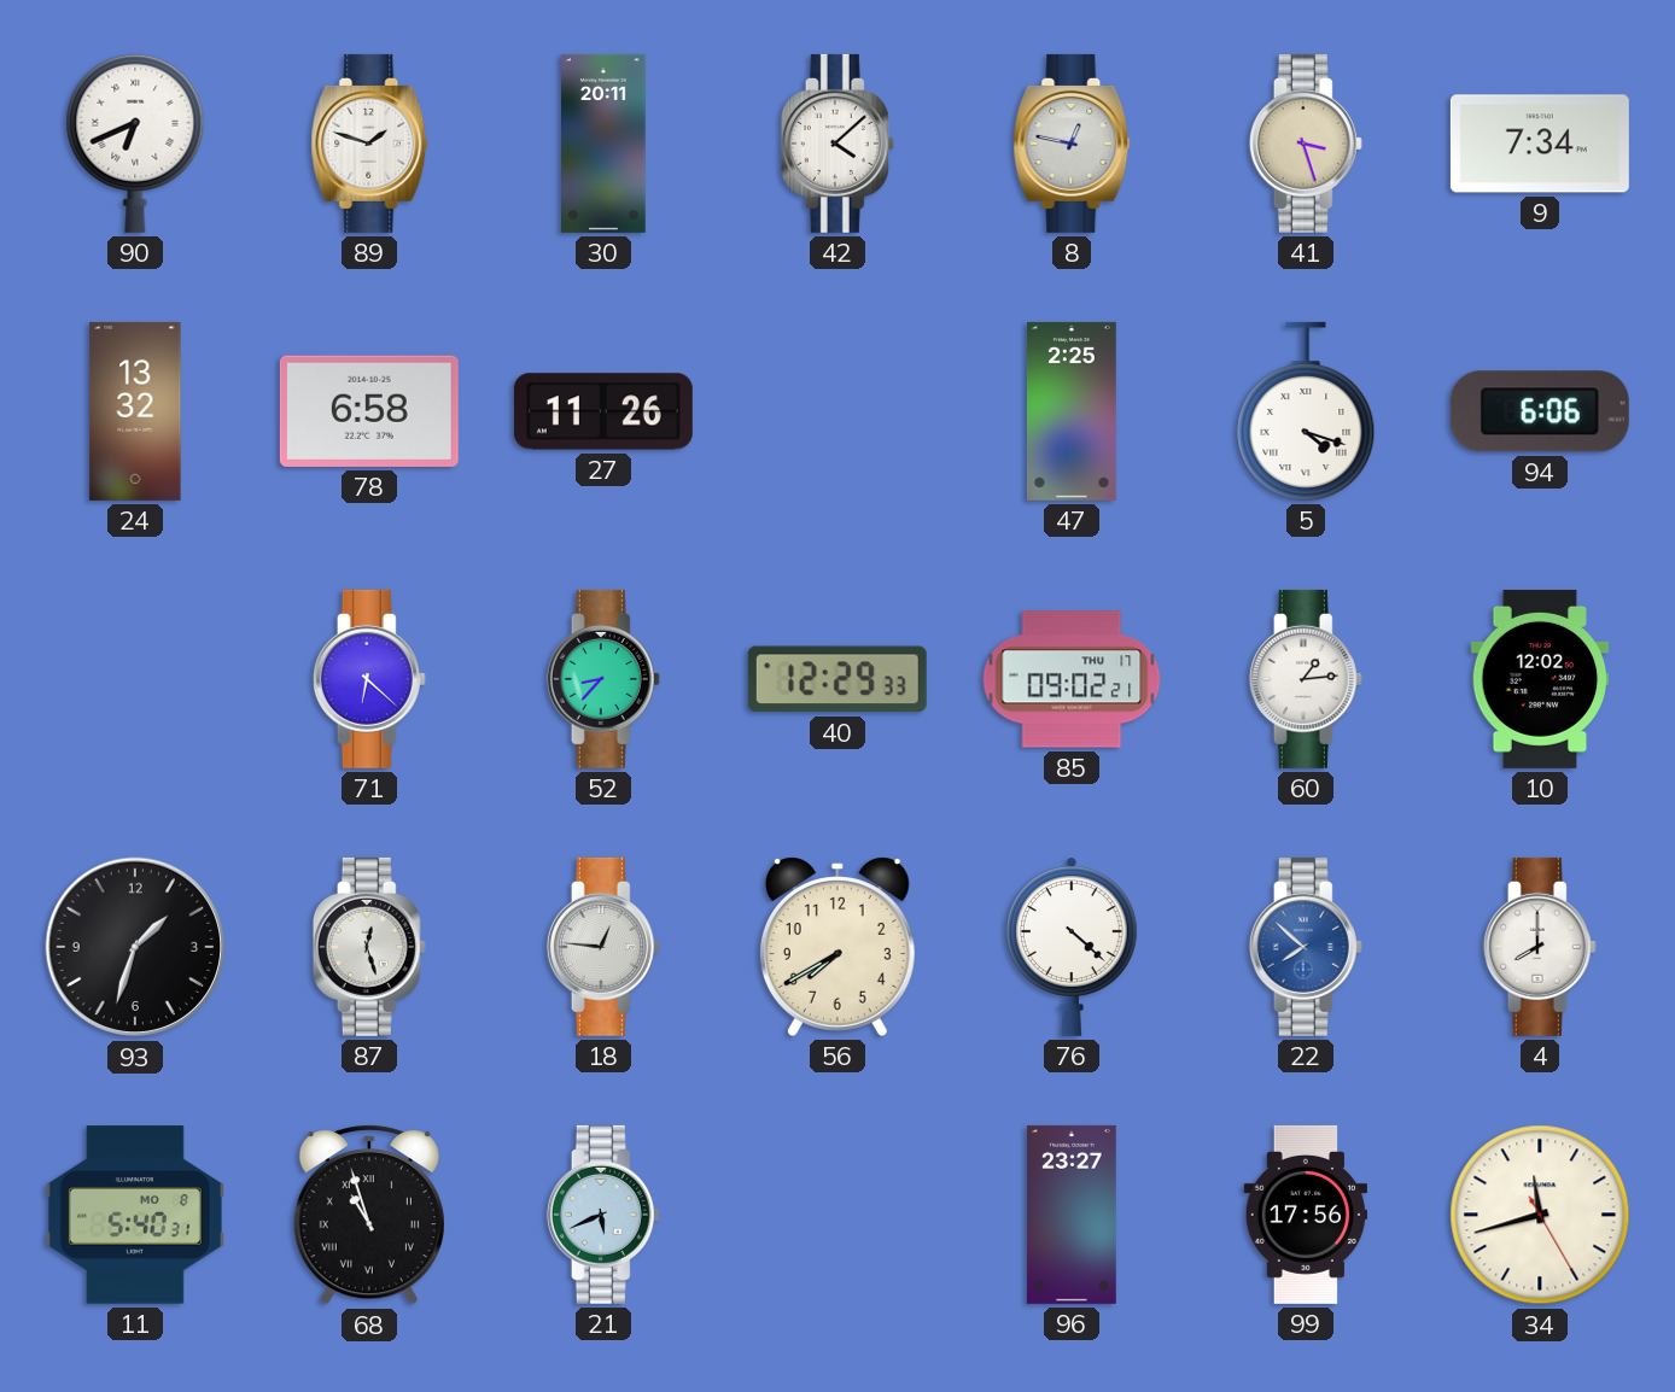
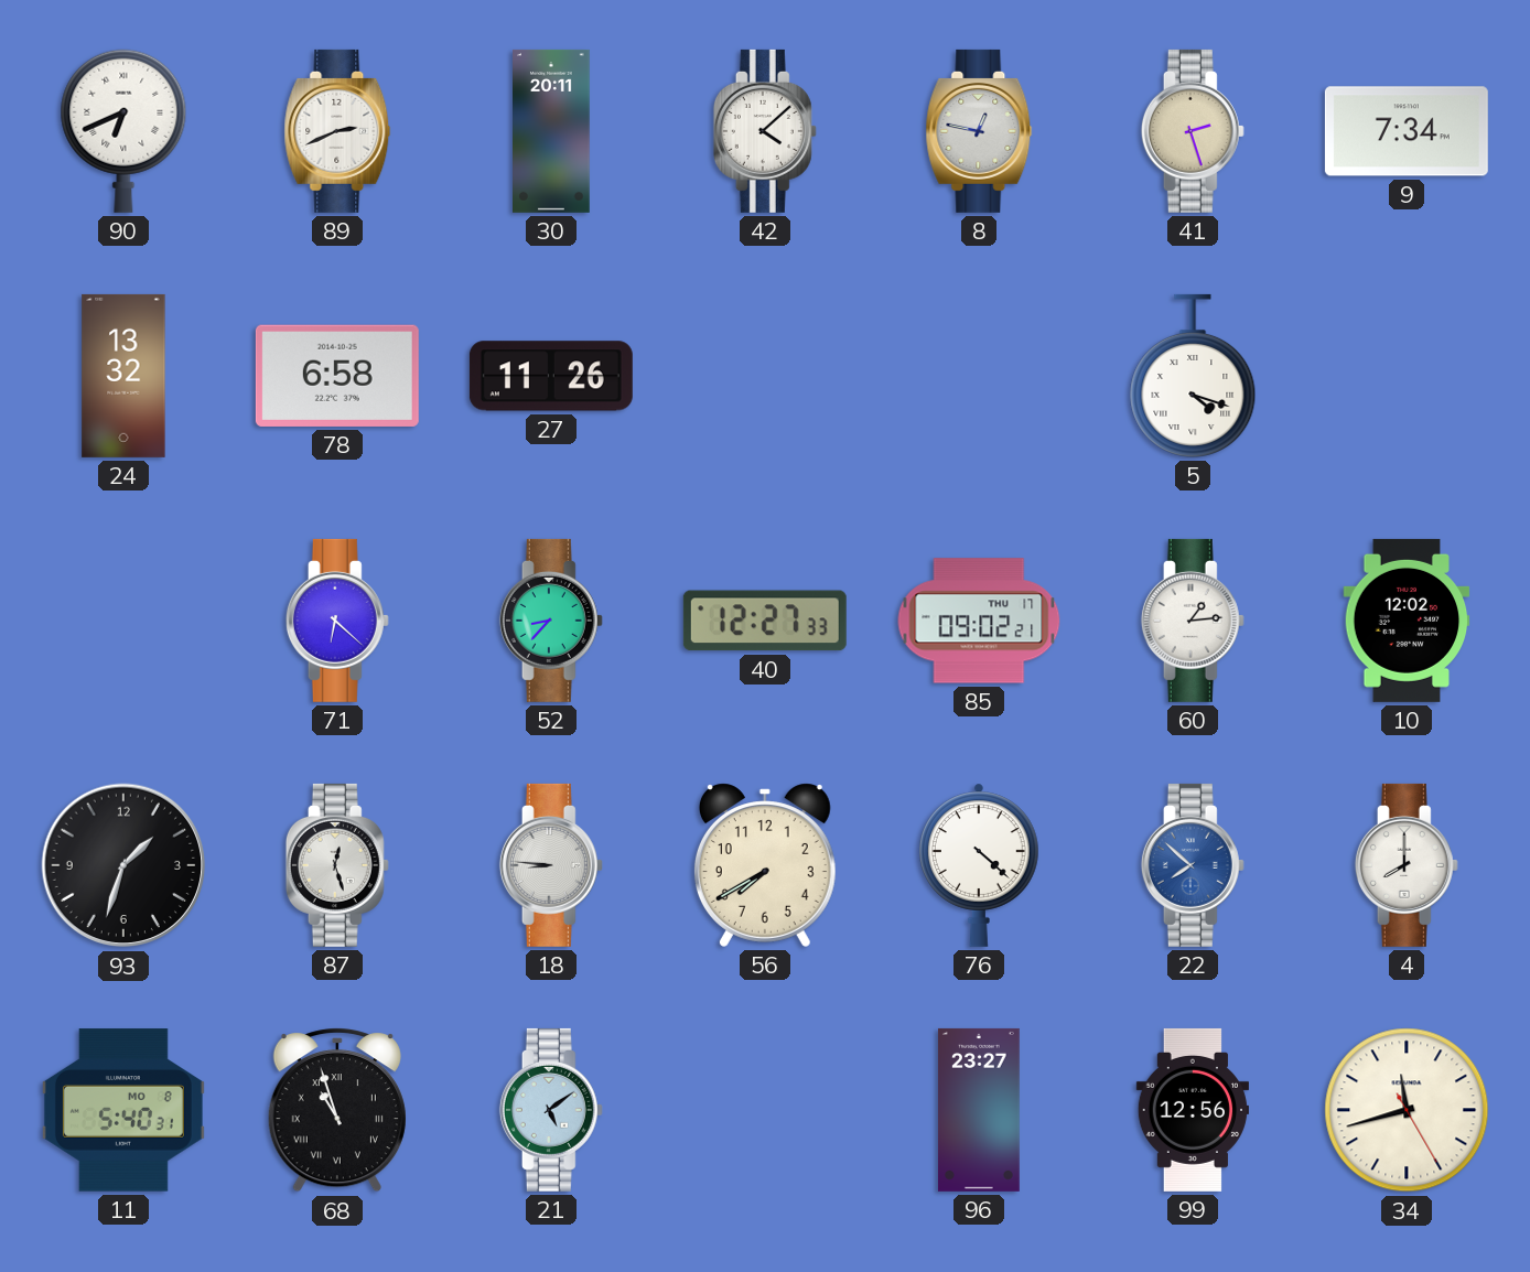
89: 1:48 -> 2:41 (337, 131)
41: 3:27 -> 2:27 (1193, 131)
47: 2:25 -> none (1072, 411)
94: 6:06 -> none (1540, 411)
40: 12:29 -> 12:27 (765, 621)
18: 12:46 -> 8:46 (551, 865)
21: 5:41 -> 5:09 (551, 1110)
99: 17:56 -> 12:56 (1192, 1110)
